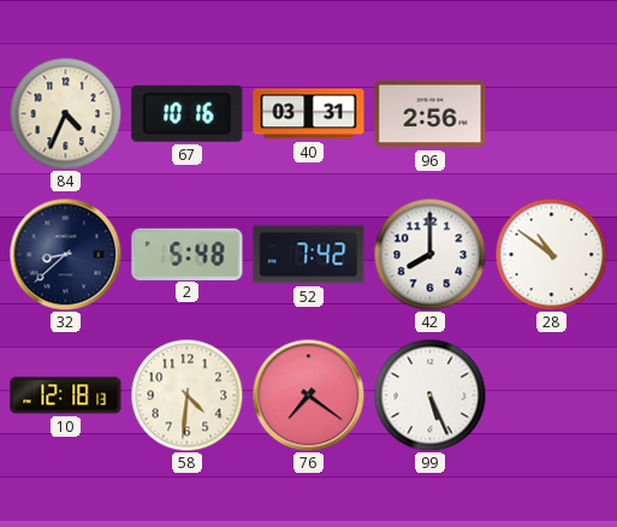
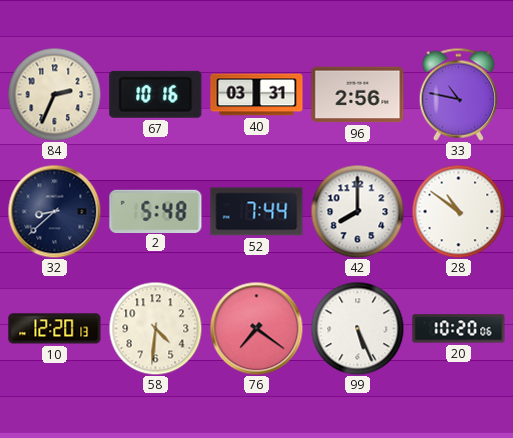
84: 4:34 -> 2:34 (54, 94)
33: none -> 10:47 (458, 94)
52: 7:42 -> 7:44 (257, 212)
10: 12:18 -> 12:20 (55, 329)
20: none -> 10:20 (459, 329)
